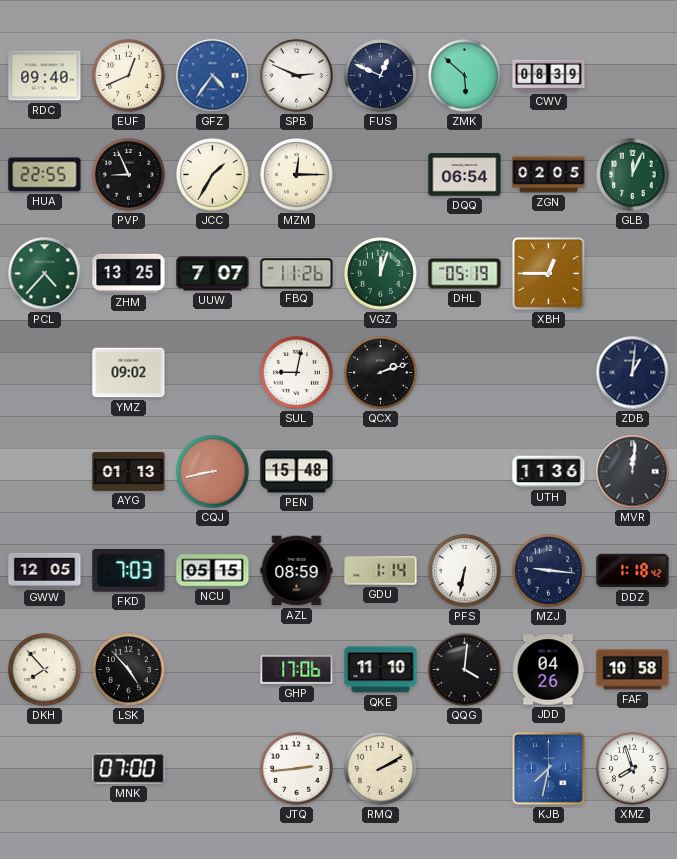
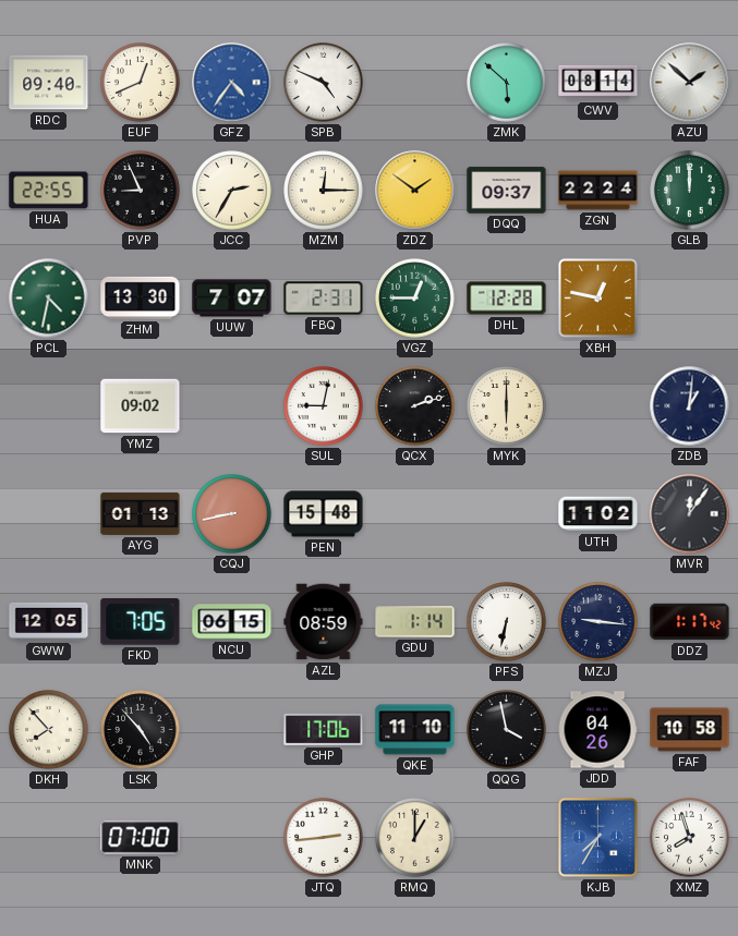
SPB: 2:49 -> 4:49 (324, 83)
FUS: 12:49 -> none (381, 76)
CWV: 08:39 -> 08:14 (598, 83)
AZU: none -> 1:52 (690, 83)
JCC: 1:35 -> 2:35 (232, 191)
ZDZ: none -> 1:51 (415, 191)
DQQ: 06:54 -> 09:37 (507, 191)
ZGN: 02:05 -> 22:24 (598, 191)
GLB: 12:04 -> 12:00 (690, 191)
PCL: 4:37 -> 4:32 (49, 299)
ZHM: 13:25 -> 13:30 (141, 297)
FBQ: 11:26 -> 2:31 (324, 299)
VGZ: 12:03 -> 12:45 (415, 299)
DHL: 05:19 -> 12:28 (507, 299)
XBH: 12:45 -> 12:47 (597, 297)
MYK: none -> 6:00 (507, 406)
UTH: 11:36 -> 11:02 (598, 514)
MVR: 12:01 -> 12:06 (690, 514)
FKD: 7:03 -> 7:05 (141, 622)
NCU: 05:15 -> 06:15 (232, 622)
DDZ: 1:18 -> 1:17 (690, 622)
QQG: 4:01 -> 3:58 (507, 730)
RMQ: 2:10 -> 1:00 (415, 838)
KJB: 7:32 -> 7:35 (597, 837)
